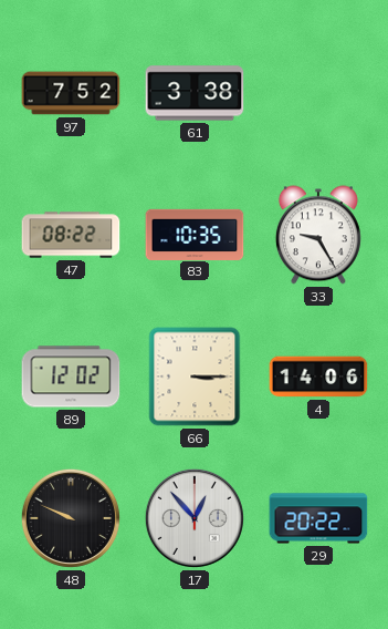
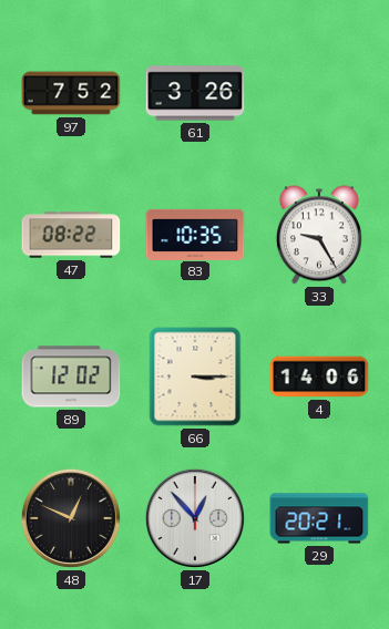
61: 3:38 -> 3:26 (195, 93)
48: 9:49 -> 12:49 (71, 518)
29: 20:22 -> 20:21 (319, 518)
